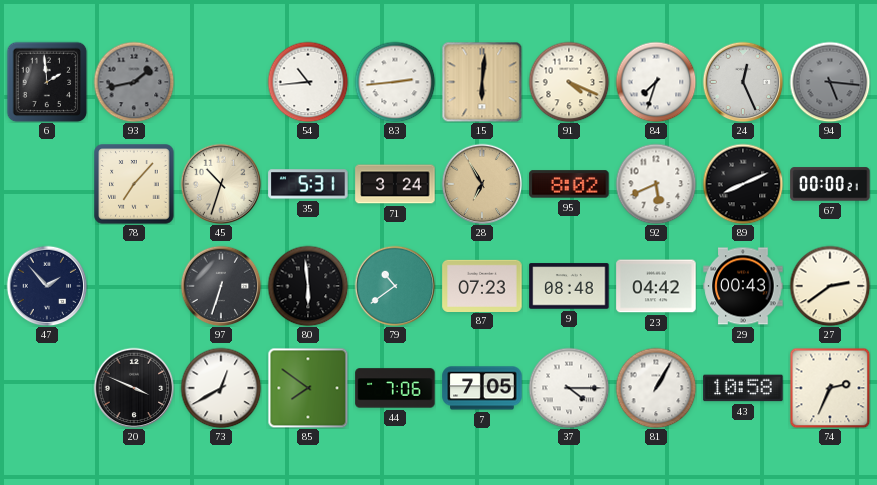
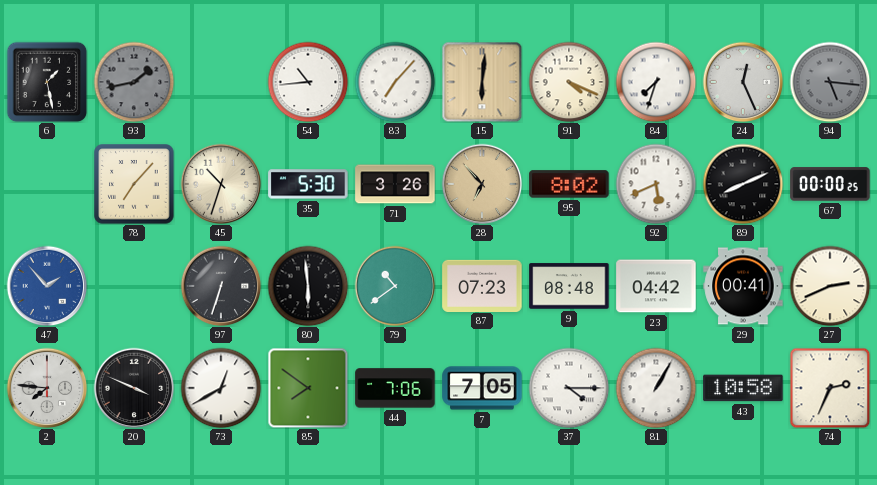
6: 1:59 -> 1:28 (47, 82)
83: 2:44 -> 7:07 (395, 82)
35: 5:31 -> 5:30 (308, 184)
71: 3:24 -> 3:26 (395, 184)
28: 6:55 -> 6:53 (482, 184)
67: 00:00:21 -> 00:00:25 (830, 184)
47 dial: navy -> blue (47, 286)
29: 00:43 -> 00:41 (743, 286)
27: 2:39 -> 2:41 (830, 286)
2: none -> 7:46 (47, 388)
